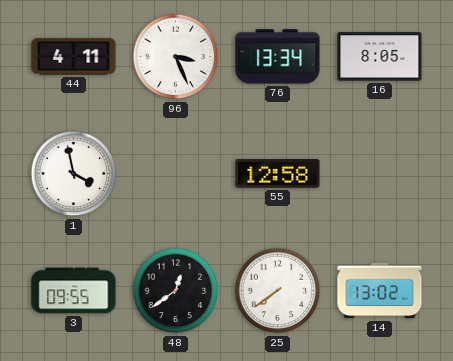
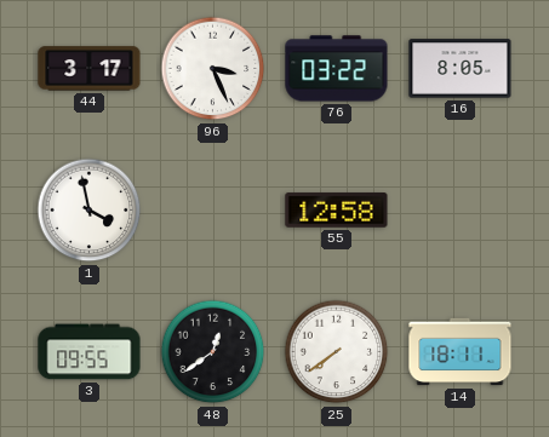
44: 4:11 -> 3:17 (90, 69)
76: 13:34 -> 03:22 (337, 69)
14: 13:02 -> 18:11 (461, 352)
